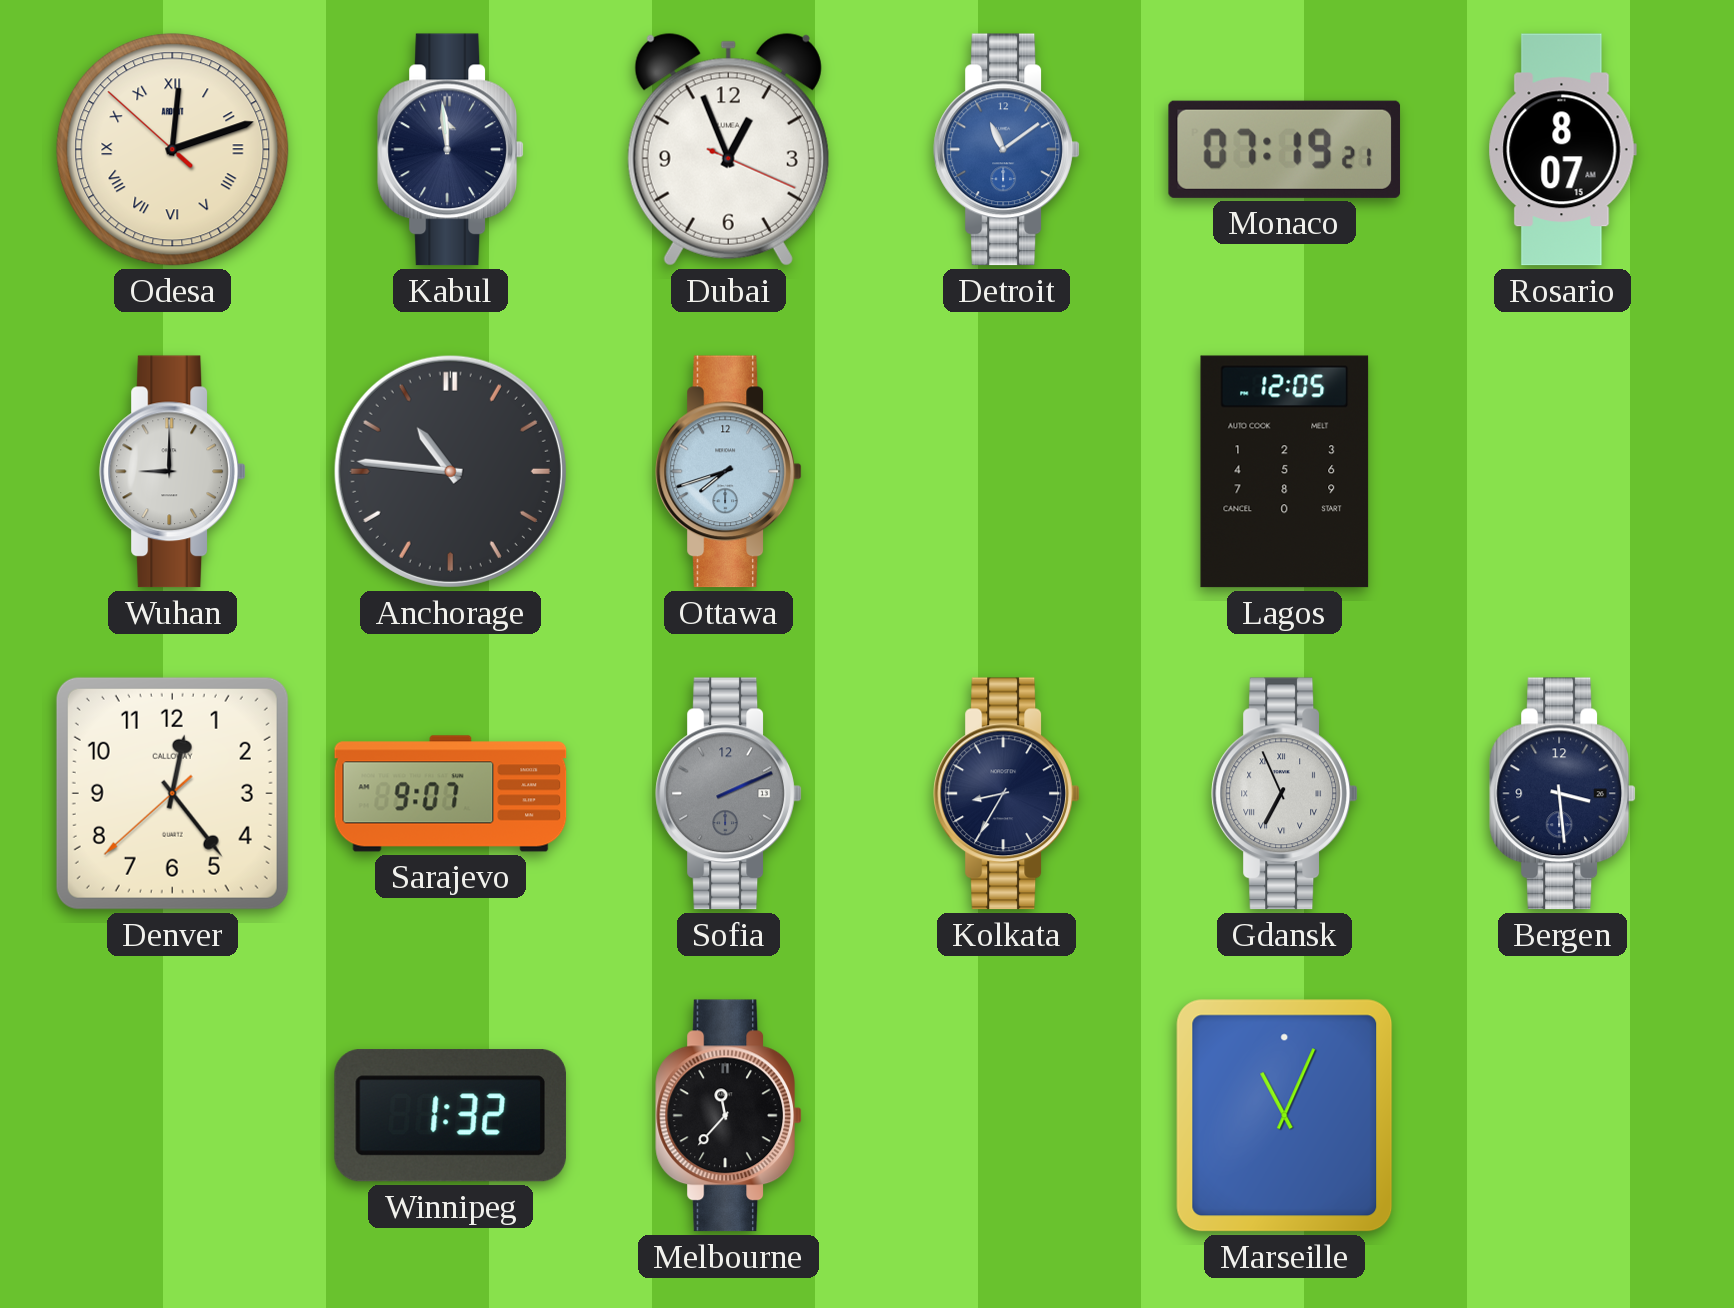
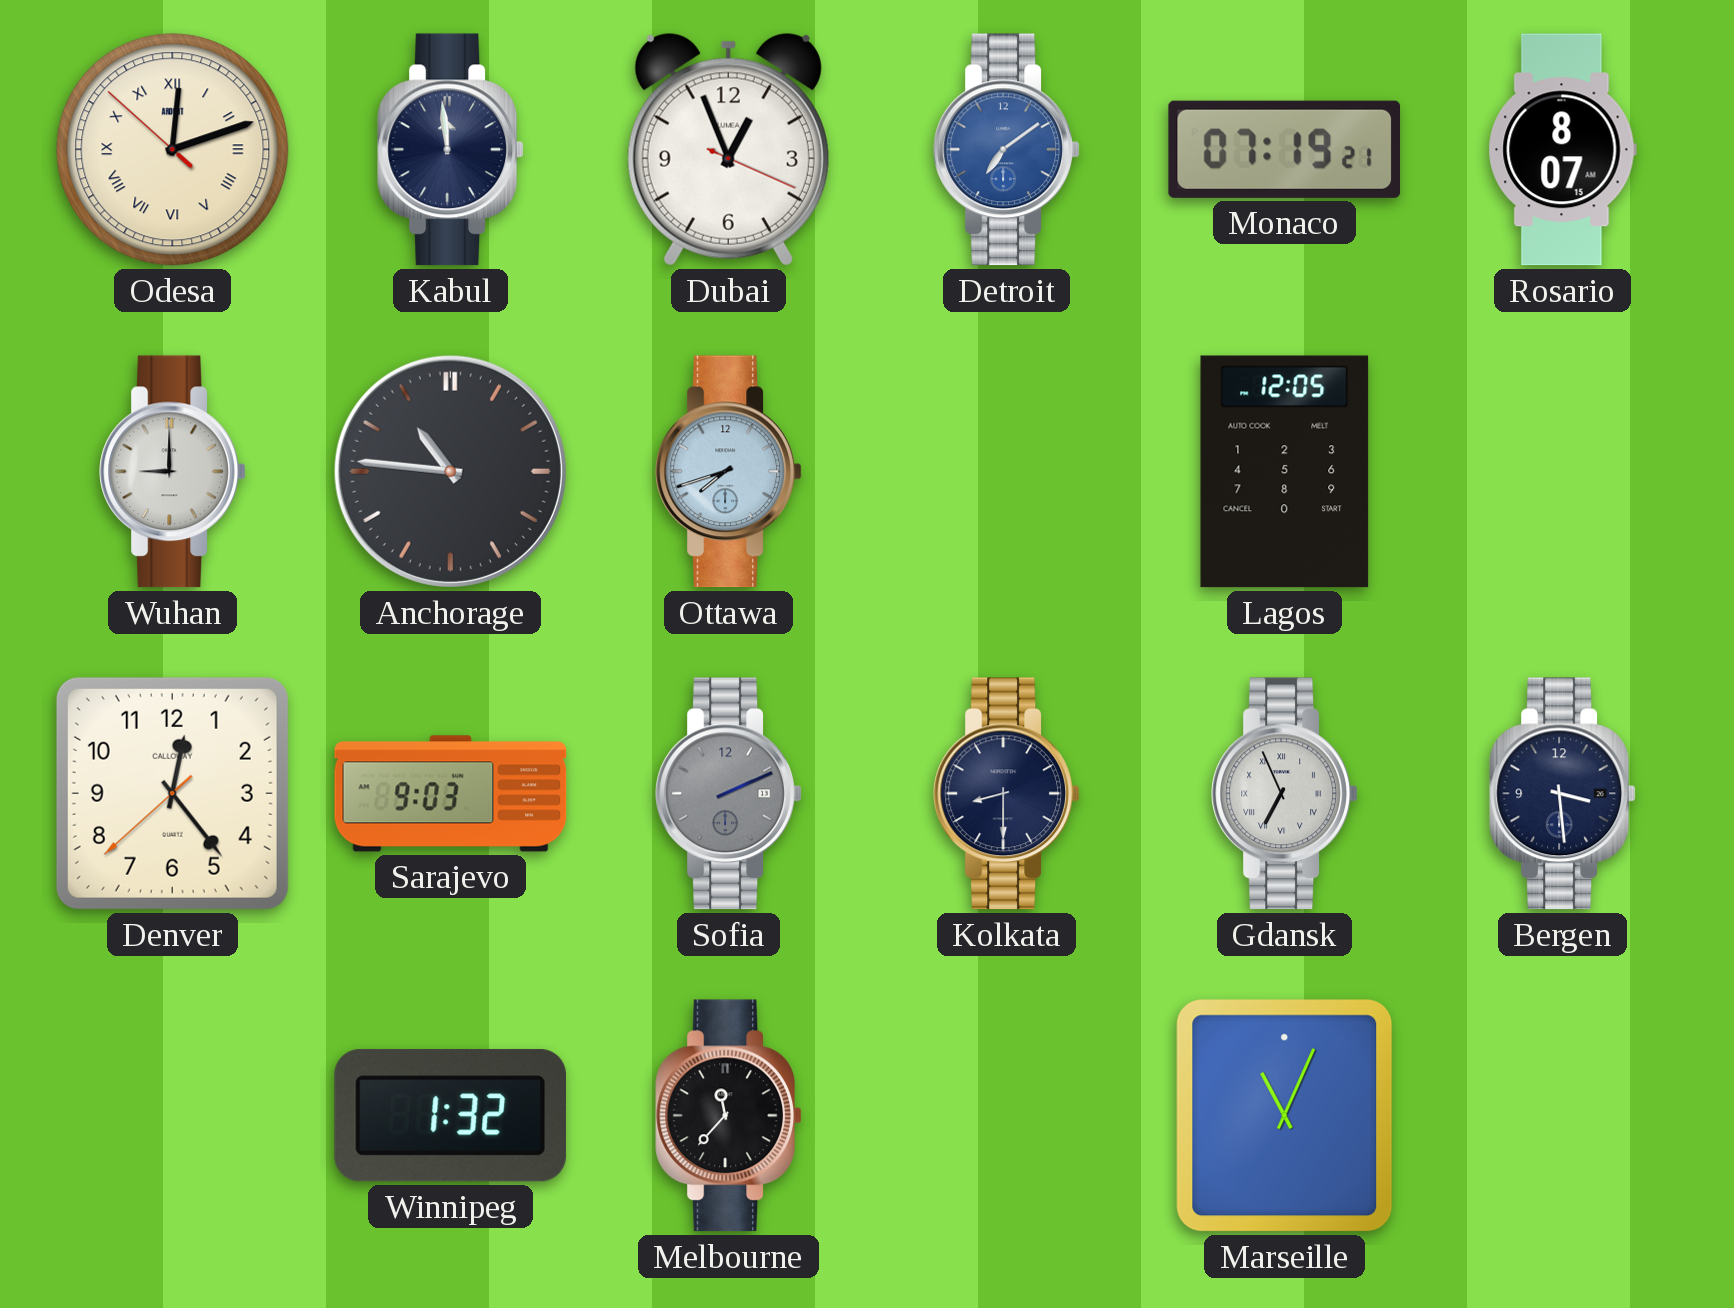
Detroit: 11:09 -> 7:09 (1007, 150)
Sarajevo: 9:07 -> 9:03 (451, 794)
Kolkata: 8:35 -> 8:30 (1007, 794)
